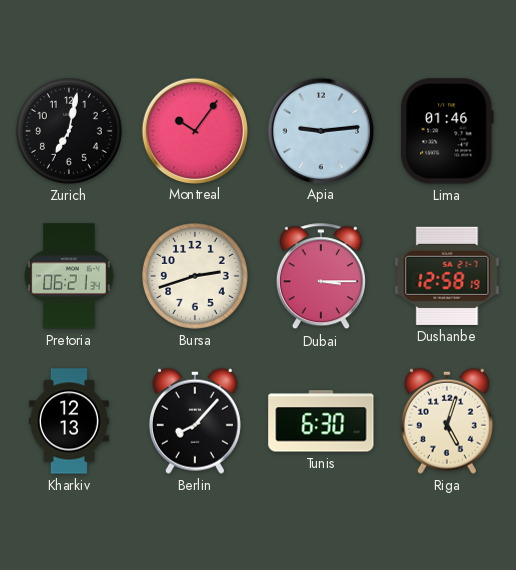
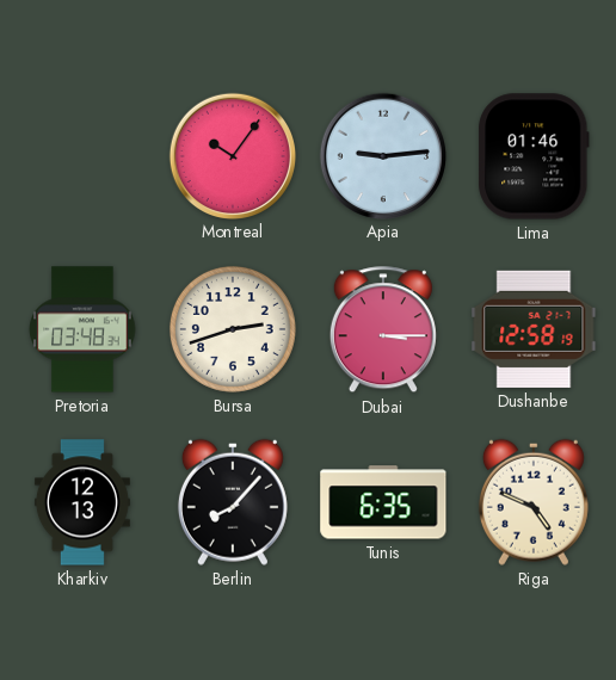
Zurich: 7:02 -> none (69, 131)
Pretoria: 06:21 -> 03:48 (82, 329)
Tunis: 6:30 -> 6:35 (383, 502)
Riga: 5:03 -> 4:49 (534, 502)
